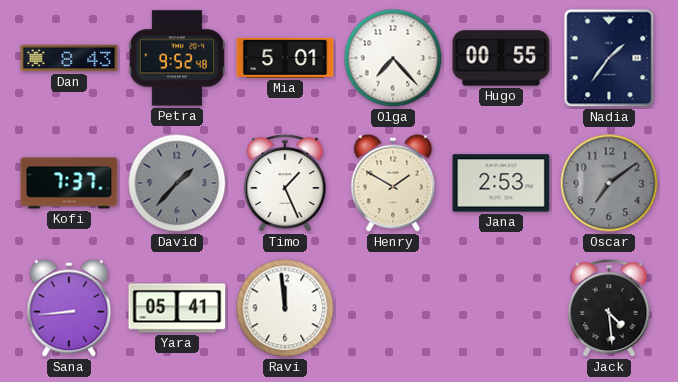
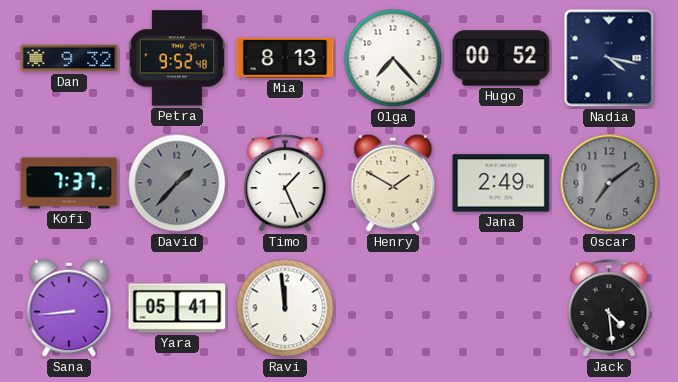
Dan: 8:43 -> 9:32 (69, 58)
Mia: 5:01 -> 8:13 (285, 58)
Hugo: 00:55 -> 00:52 (501, 58)
Nadia: 1:36 -> 4:17 (609, 58)
Jana: 2:53 -> 2:49 (501, 183)
